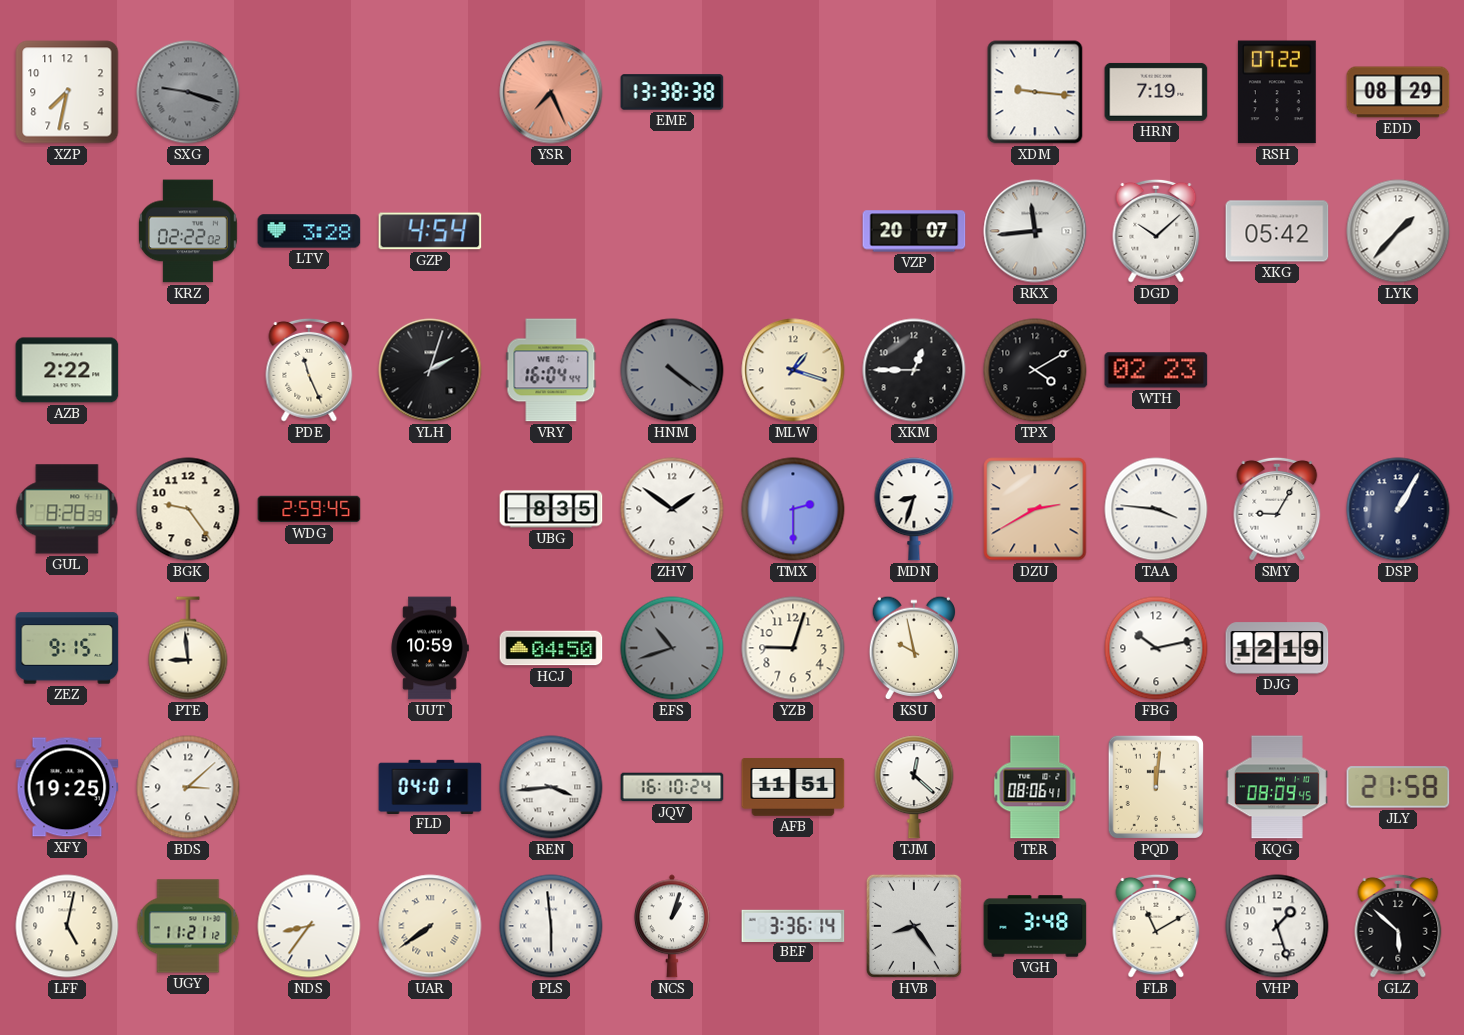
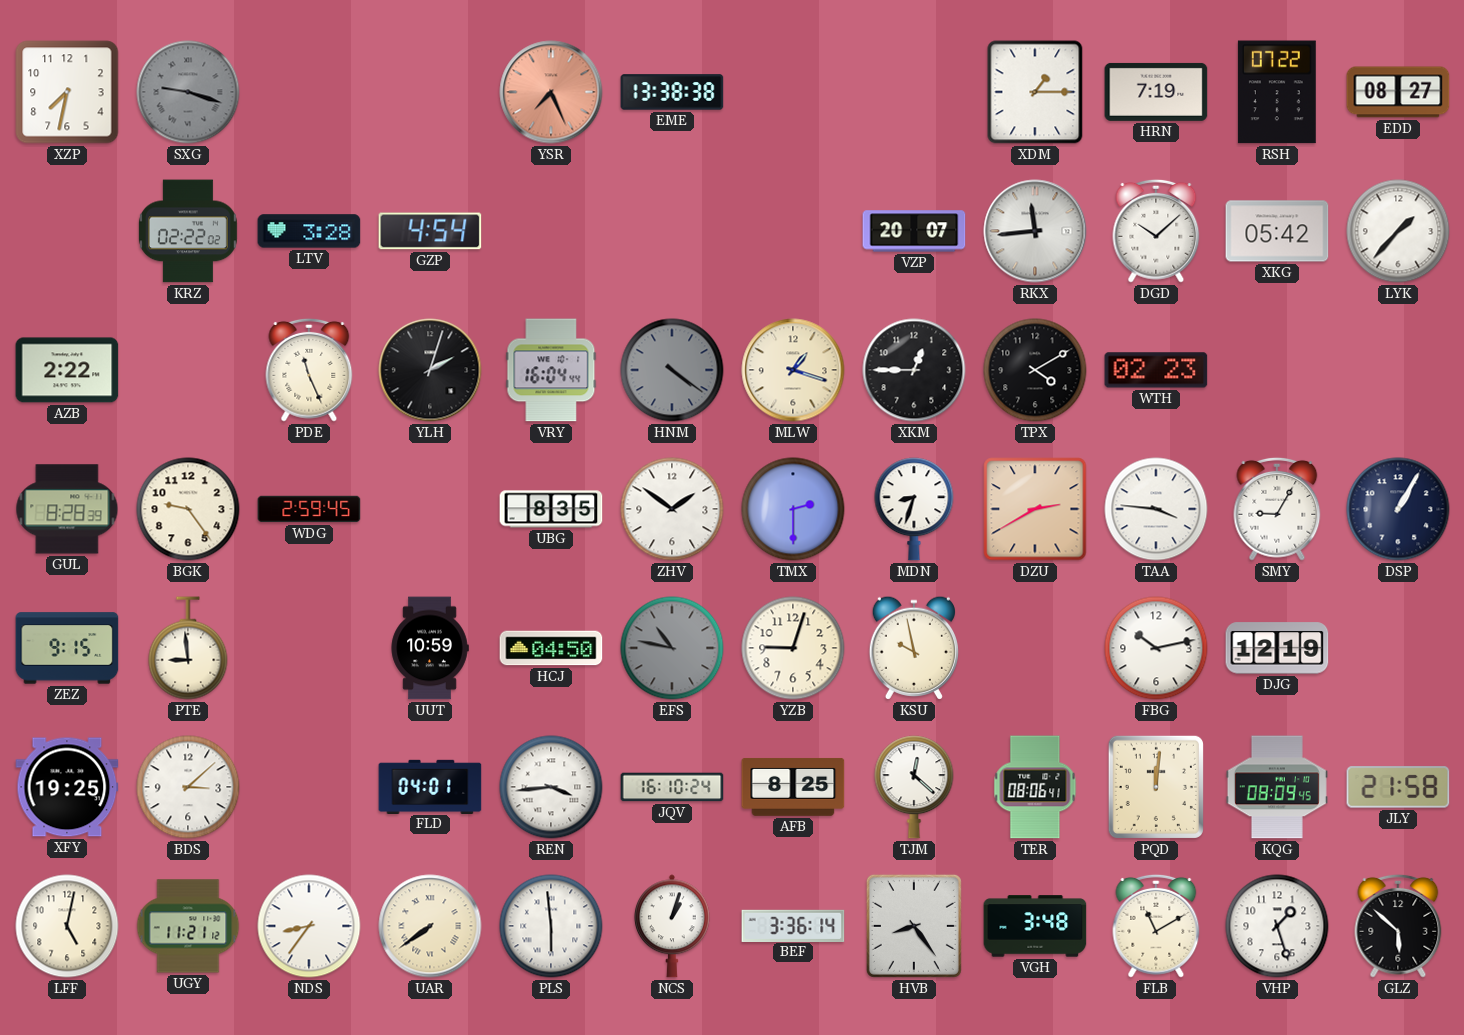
XDM: 9:16 -> 1:15 (1035, 92)
EDD: 08:29 -> 08:27 (1398, 92)
EFS: 10:42 -> 10:47 (672, 648)
AFB: 11:51 -> 8:25 (793, 787)
